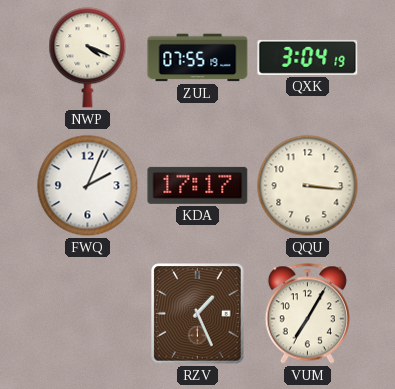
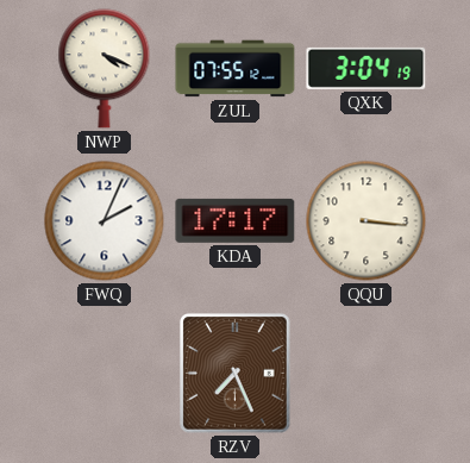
ZUL: 07:55:19 -> 07:55:12 (236, 69)
RZV: 1:26 -> 7:26 (236, 374)
VUM: 7:05 -> none (307, 314)
